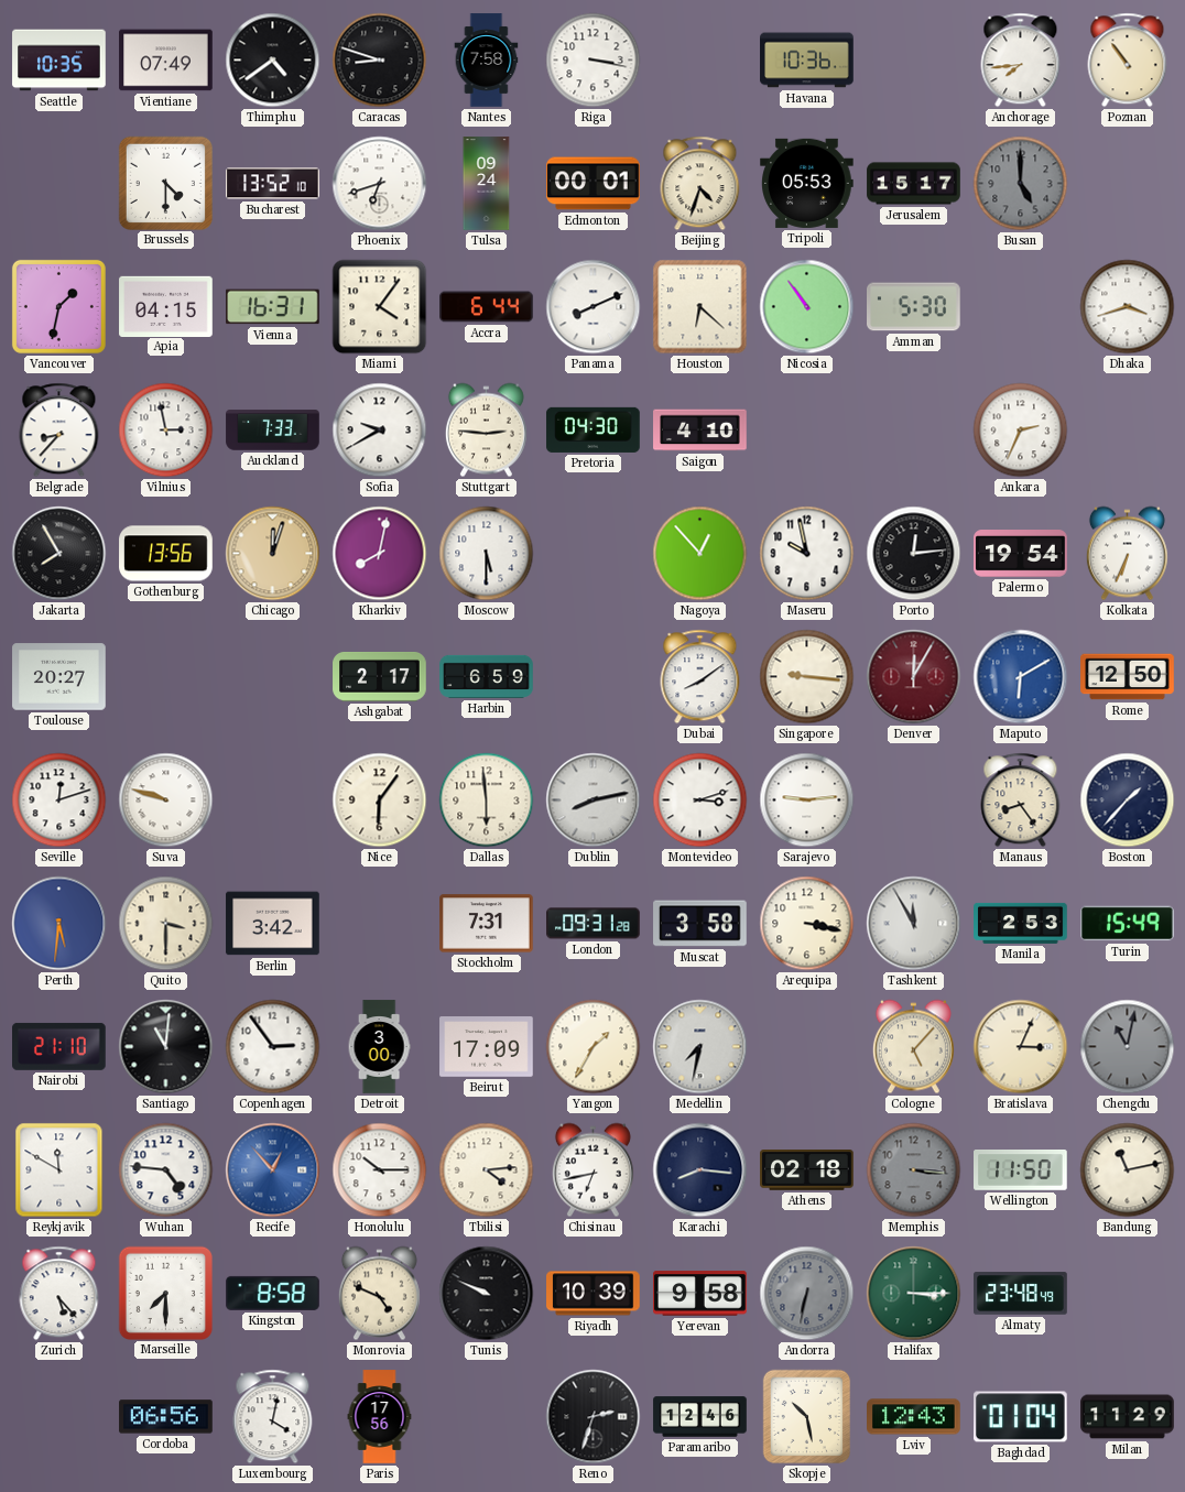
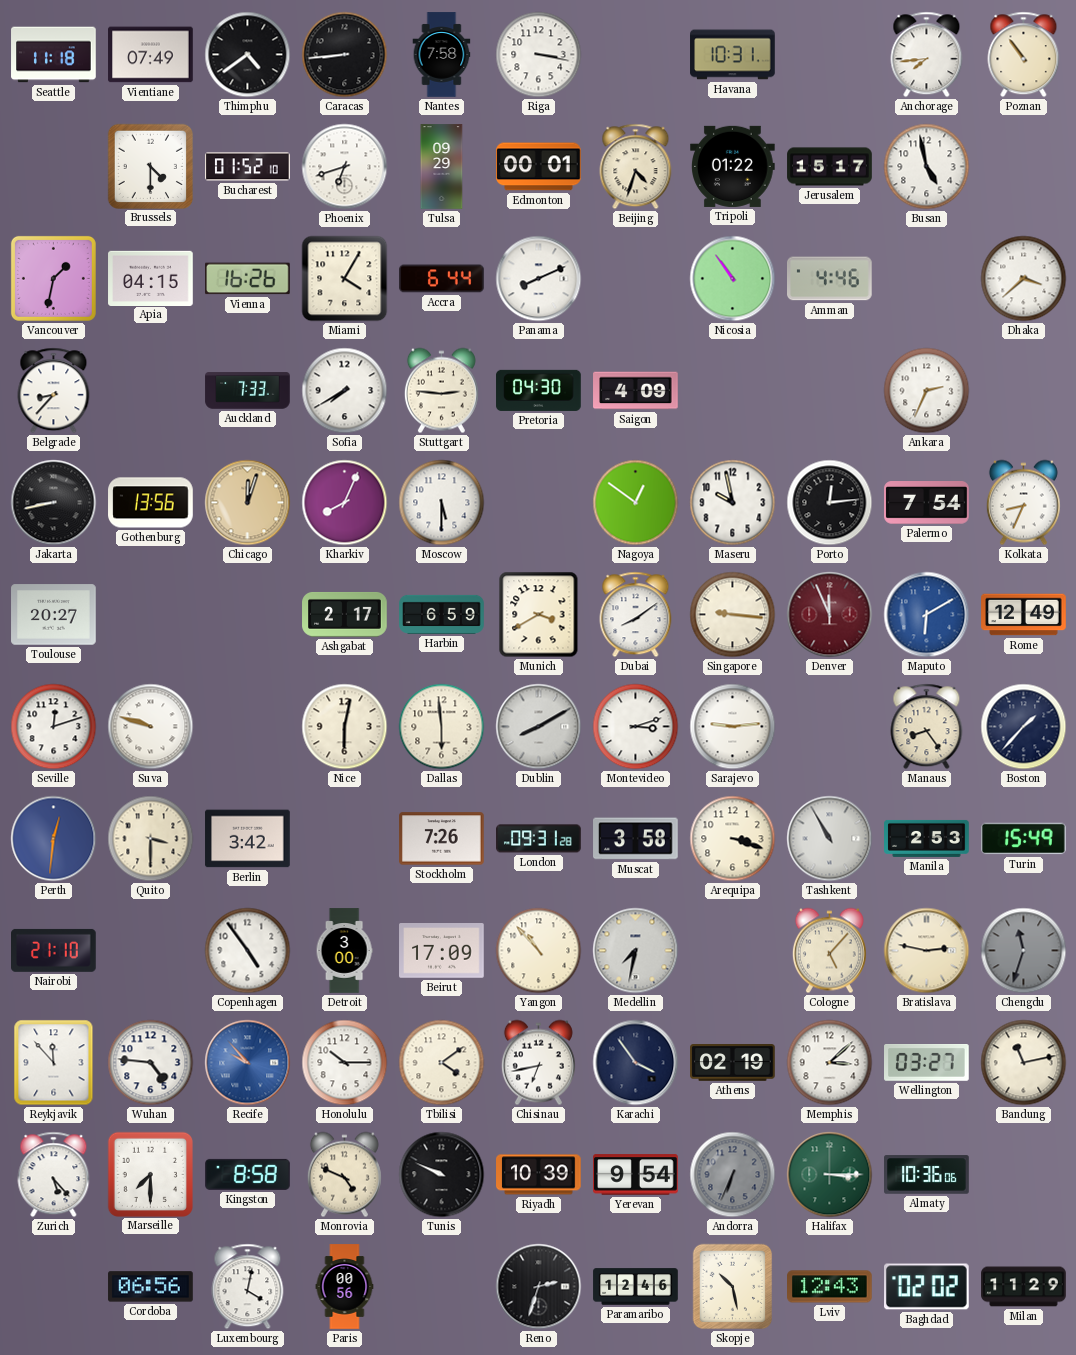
Seattle: 10:35 -> 11:18 (54, 55)
Caracas: 8:48 -> 8:44 (345, 55)
Havana: 10:36 -> 10:31 (733, 55)
Bucharest: 13:52 -> 01:52 (248, 167)
Tulsa: 09:24 -> 09:29 (442, 167)
Tripoli: 05:53 -> 01:22 (733, 166)
Busan: 5:00 -> 4:58 (927, 167)
Busan dial: grey -> white (927, 167)
Vienna: 16:31 -> 16:26 (248, 279)
Miami: 4:06 -> 4:05 (345, 279)
Houston: 6:22 -> none (700, 307)
Amman: 5:30 -> 4:46 (830, 279)
Dhaka: 3:42 -> 3:38 (1024, 279)
Vilnius: 2:58 -> none (166, 431)
Sofia: 9:40 -> 7:40 (345, 391)
Saigon: 4:10 -> 4:09 (636, 391)
Jakarta: 7:55 -> 8:43 (54, 503)
Kharkiv: 8:02 -> 8:04 (345, 503)
Nagoya: 12:53 -> 12:51 (636, 503)
Palermo: 19:54 -> 7:54 (927, 503)
Kolkata: 6:34 -> 8:34 (1023, 503)
Munich: none -> 3:40 (539, 615)
Denver: 12:05 -> 11:56 (830, 615)
Rome: 12:50 -> 12:49 (1024, 615)
Nice: 6:06 -> 6:02 (345, 727)
Dublin: 8:13 -> 8:10 (539, 727)
Perth: 5:31 -> 12:31 (54, 839)
Stockholm: 7:31 -> 7:26 (442, 839)
Arequipa: 3:17 -> 3:18 (733, 839)
Tashkent: 11:55 -> 10:55 (830, 839)
Santiago: 11:01 -> none (166, 1047)
Copenhagen: 2:54 -> 4:54 (248, 951)
Yangon: 1:35 -> 10:53 (539, 951)
Bratislava: 3:04 -> 2:47 (927, 951)
Chengdu: 11:02 -> 11:33 (1024, 951)
Reykjavik: 11:50 -> 11:53 (54, 1063)
Recife: 12:53 -> 9:53 (248, 1063)
Tbilisi: 4:14 -> 4:09 (442, 1063)
Karachi: 8:16 -> 3:54 (636, 1063)
Athens: 02:18 -> 02:19 (733, 1063)
Memphis: 3:16 -> 3:08 (830, 1063)
Memphis dial: grey -> white (830, 1063)
Wellington: 11:50 -> 03:27 (927, 1063)
Yerevan: 9:58 -> 9:54 (636, 1175)
Andorra: 6:32 -> 6:34 (733, 1175)
Almaty: 23:48 -> 10:36 (927, 1175)
Paris: 17:56 -> 00:56 (345, 1287)
Baghdad: 01:04 -> 02:02 (927, 1287)
